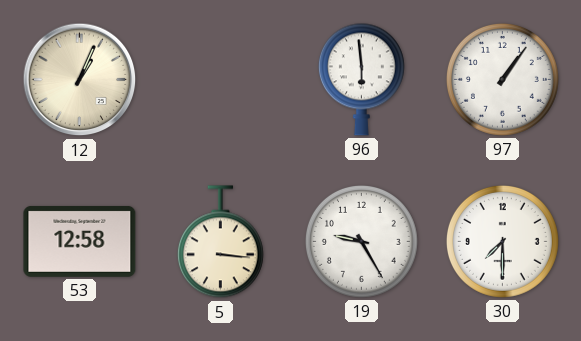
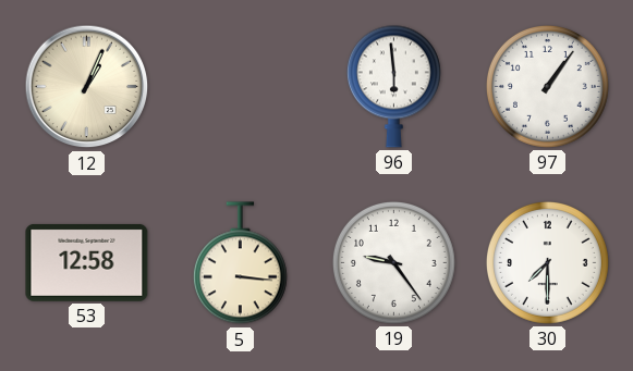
19: 9:25 -> 9:24 (393, 262)
